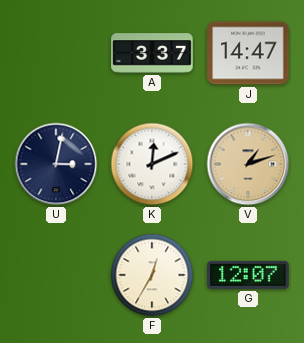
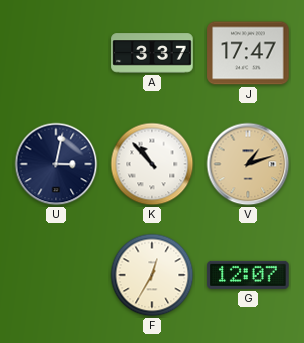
J: 14:47 -> 17:47 (248, 53)
K: 12:11 -> 10:53 (152, 164)
